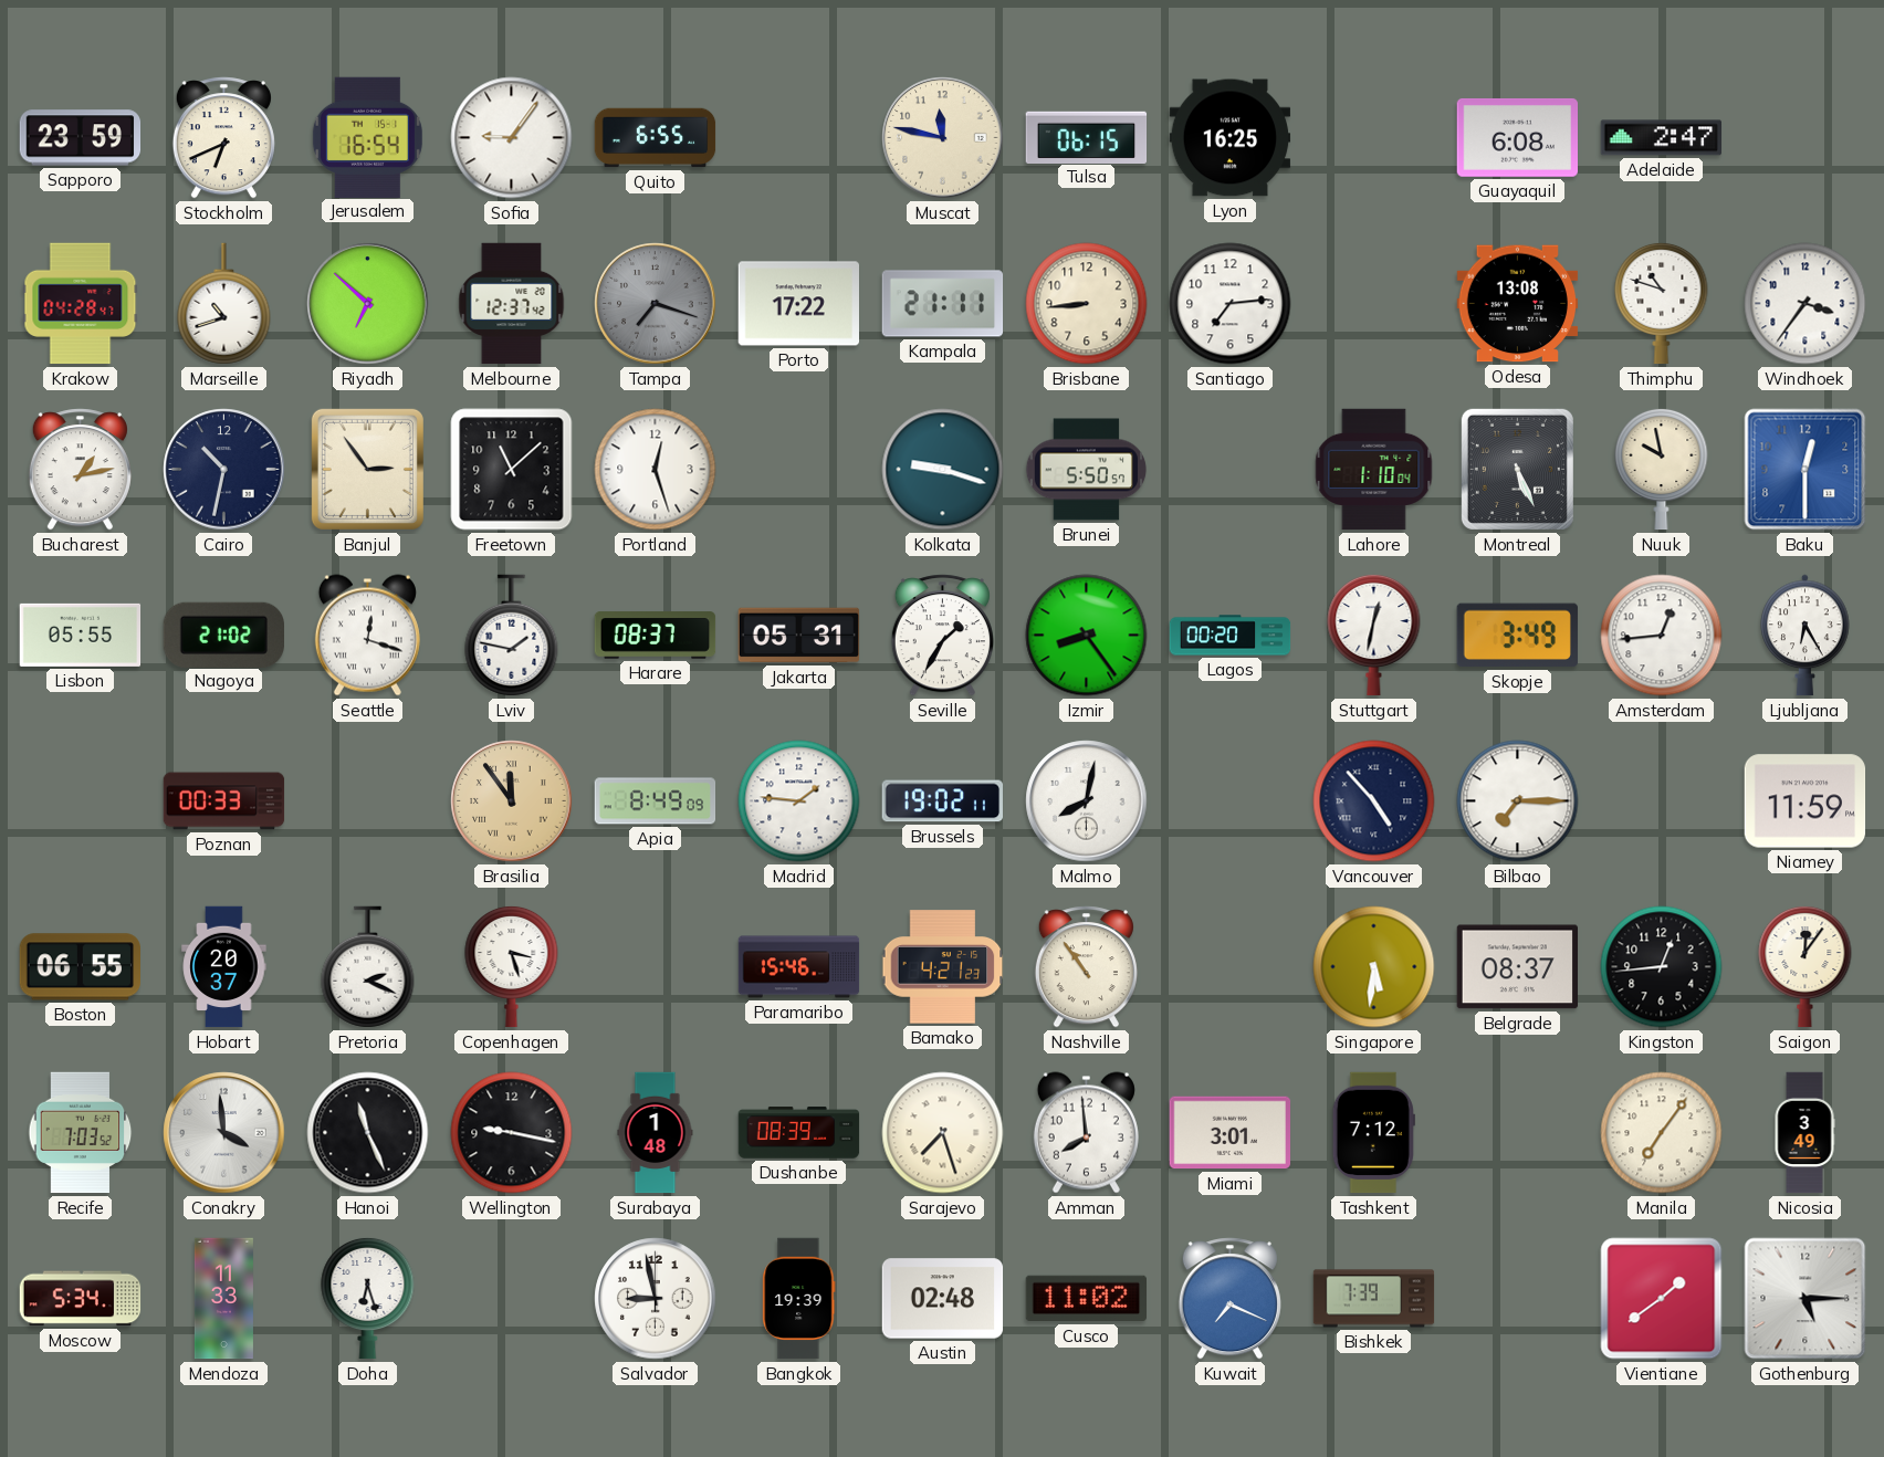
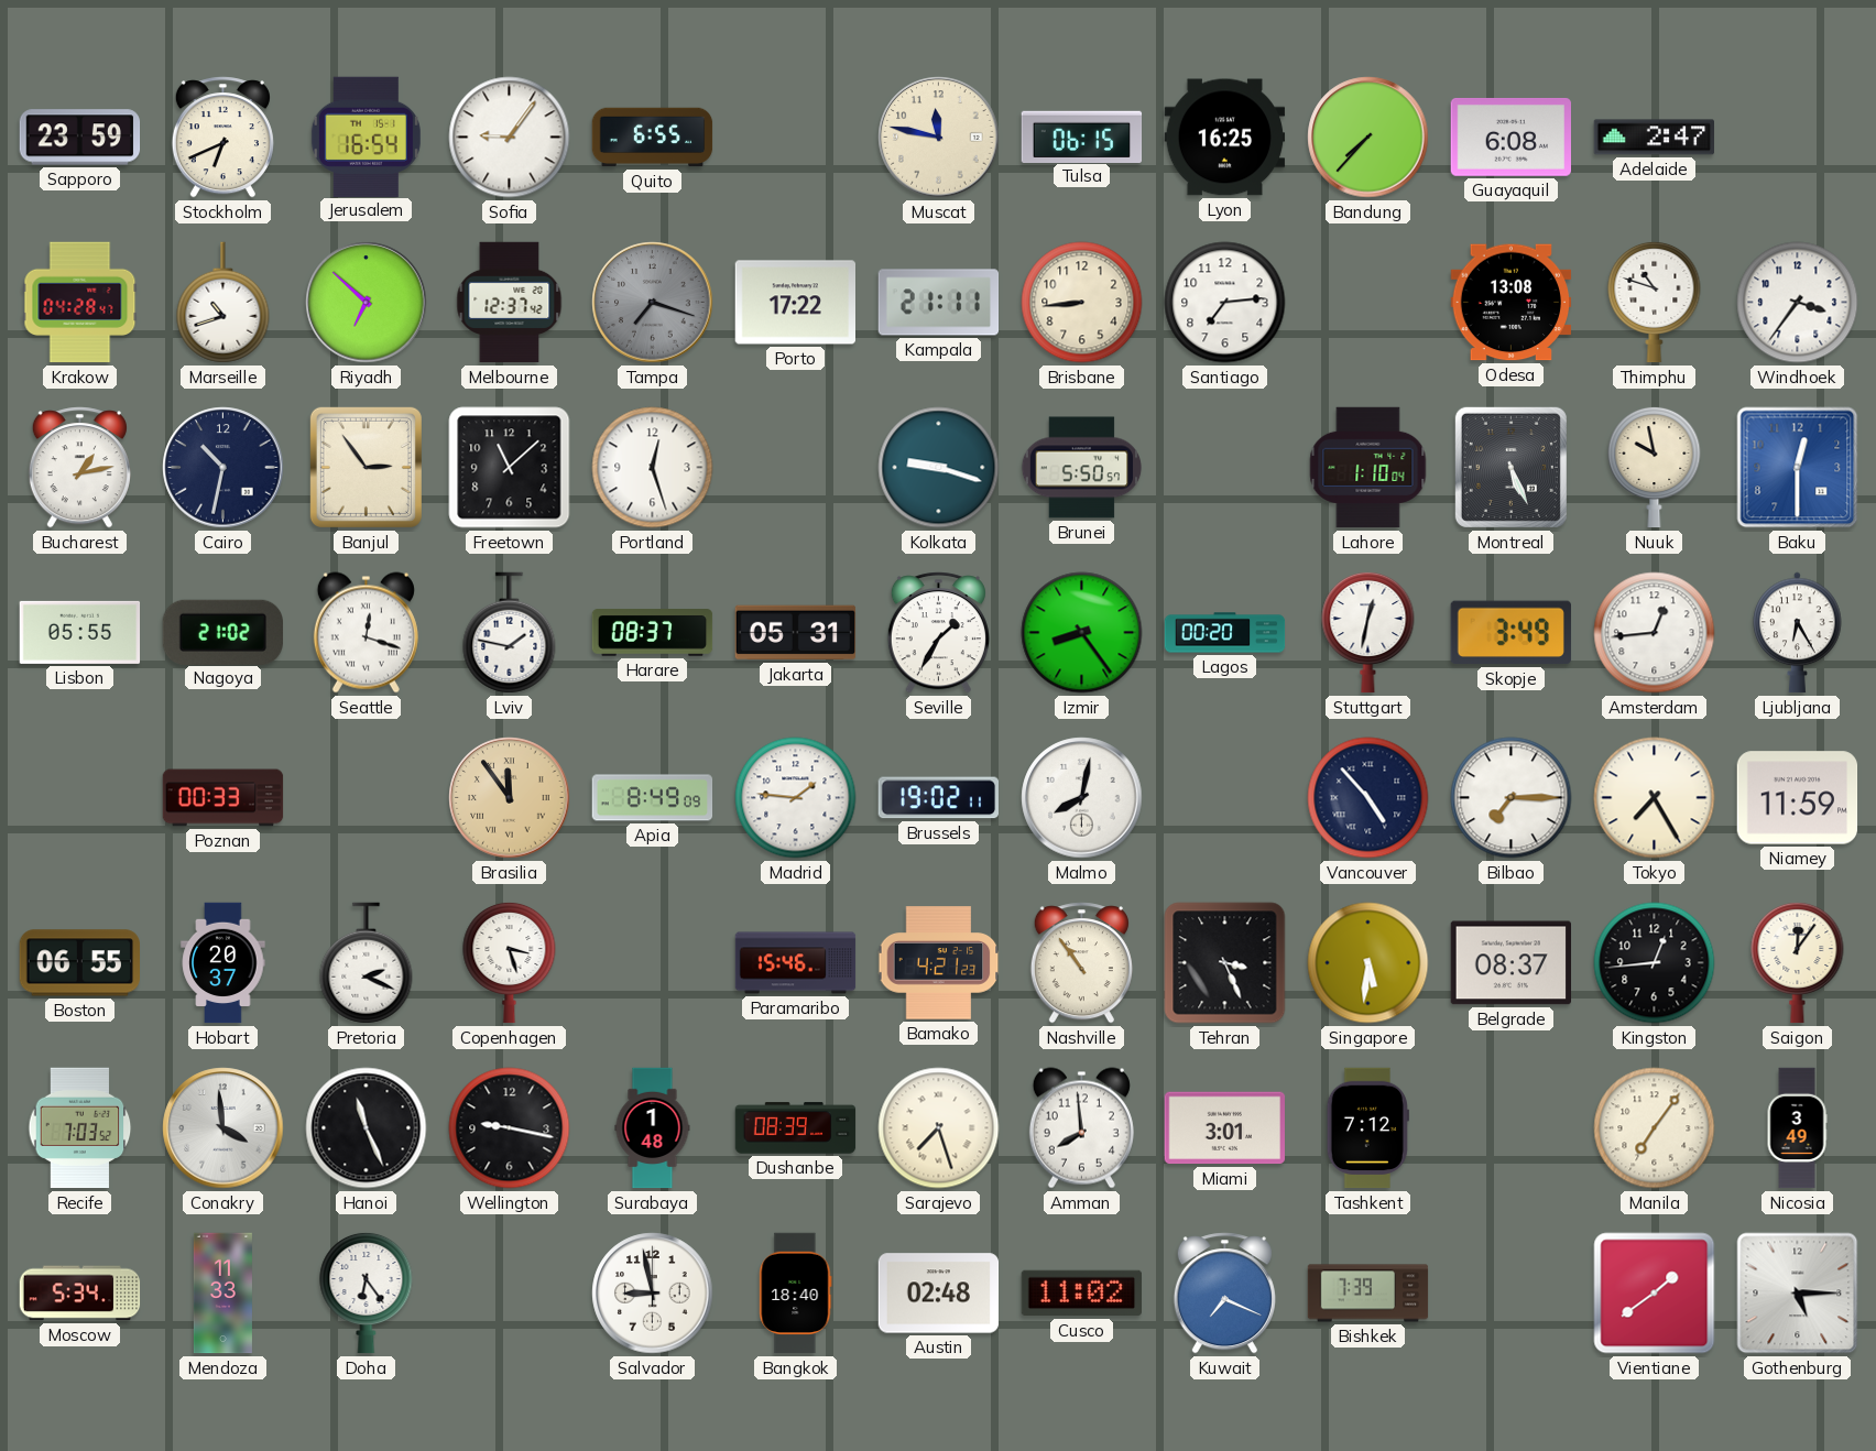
Bandung: none -> 7:37 (1368, 138)
Tokyo: none -> 7:25 (1655, 798)
Tehran: none -> 3:26 (1225, 963)
Doha: 6:27 -> 6:24 (367, 1292)
Bangkok: 19:39 -> 18:40 (796, 1294)
